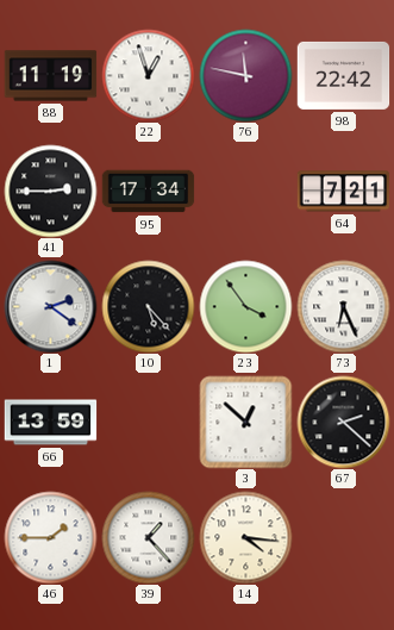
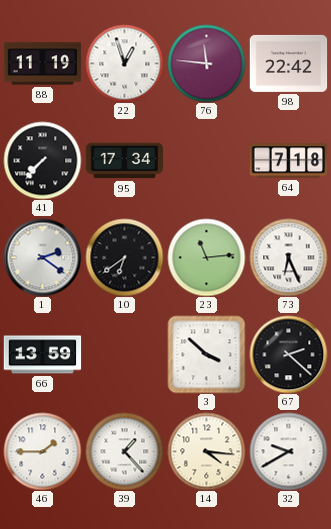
76: 11:47 -> 11:46 (206, 63)
41: 2:45 -> 7:37 (42, 160)
64: 7:21 -> 7:18 (288, 161)
10: 5:23 -> 6:39 (124, 257)
23: 3:54 -> 11:14 (206, 257)
3: 12:52 -> 3:52 (206, 354)
32: none -> 9:40 (288, 451)
